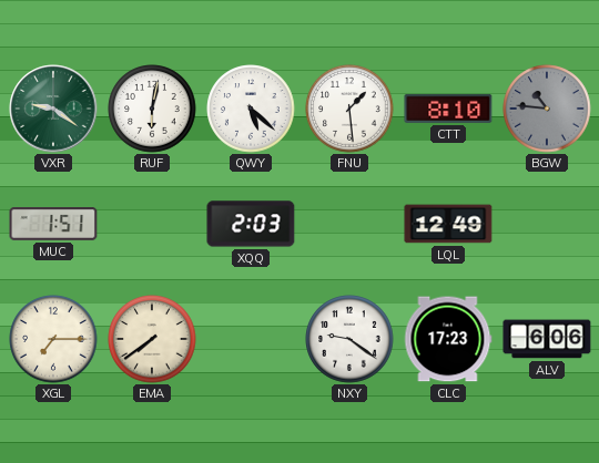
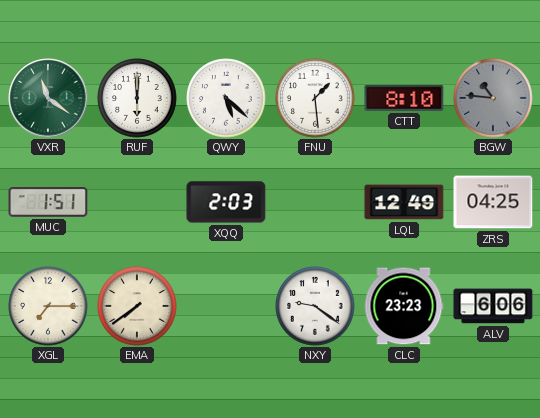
VXR: 9:21 -> 11:21 (48, 98)
RUF: 6:02 -> 6:00 (137, 98)
ZRS: none -> 04:25 (493, 202)
CLC: 17:23 -> 23:23 (404, 306)
